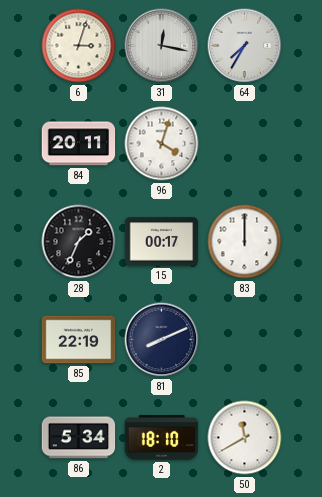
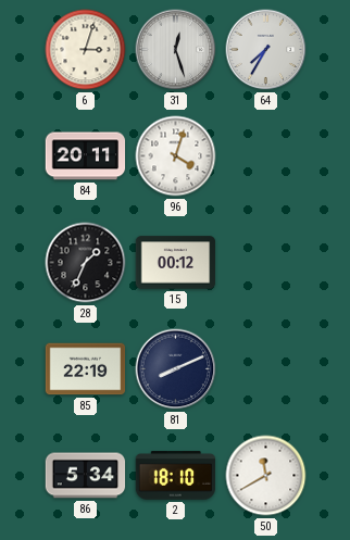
31: 12:17 -> 12:27 (176, 50)
15: 00:17 -> 00:12 (176, 263)
83: 12:00 -> none (245, 242)
